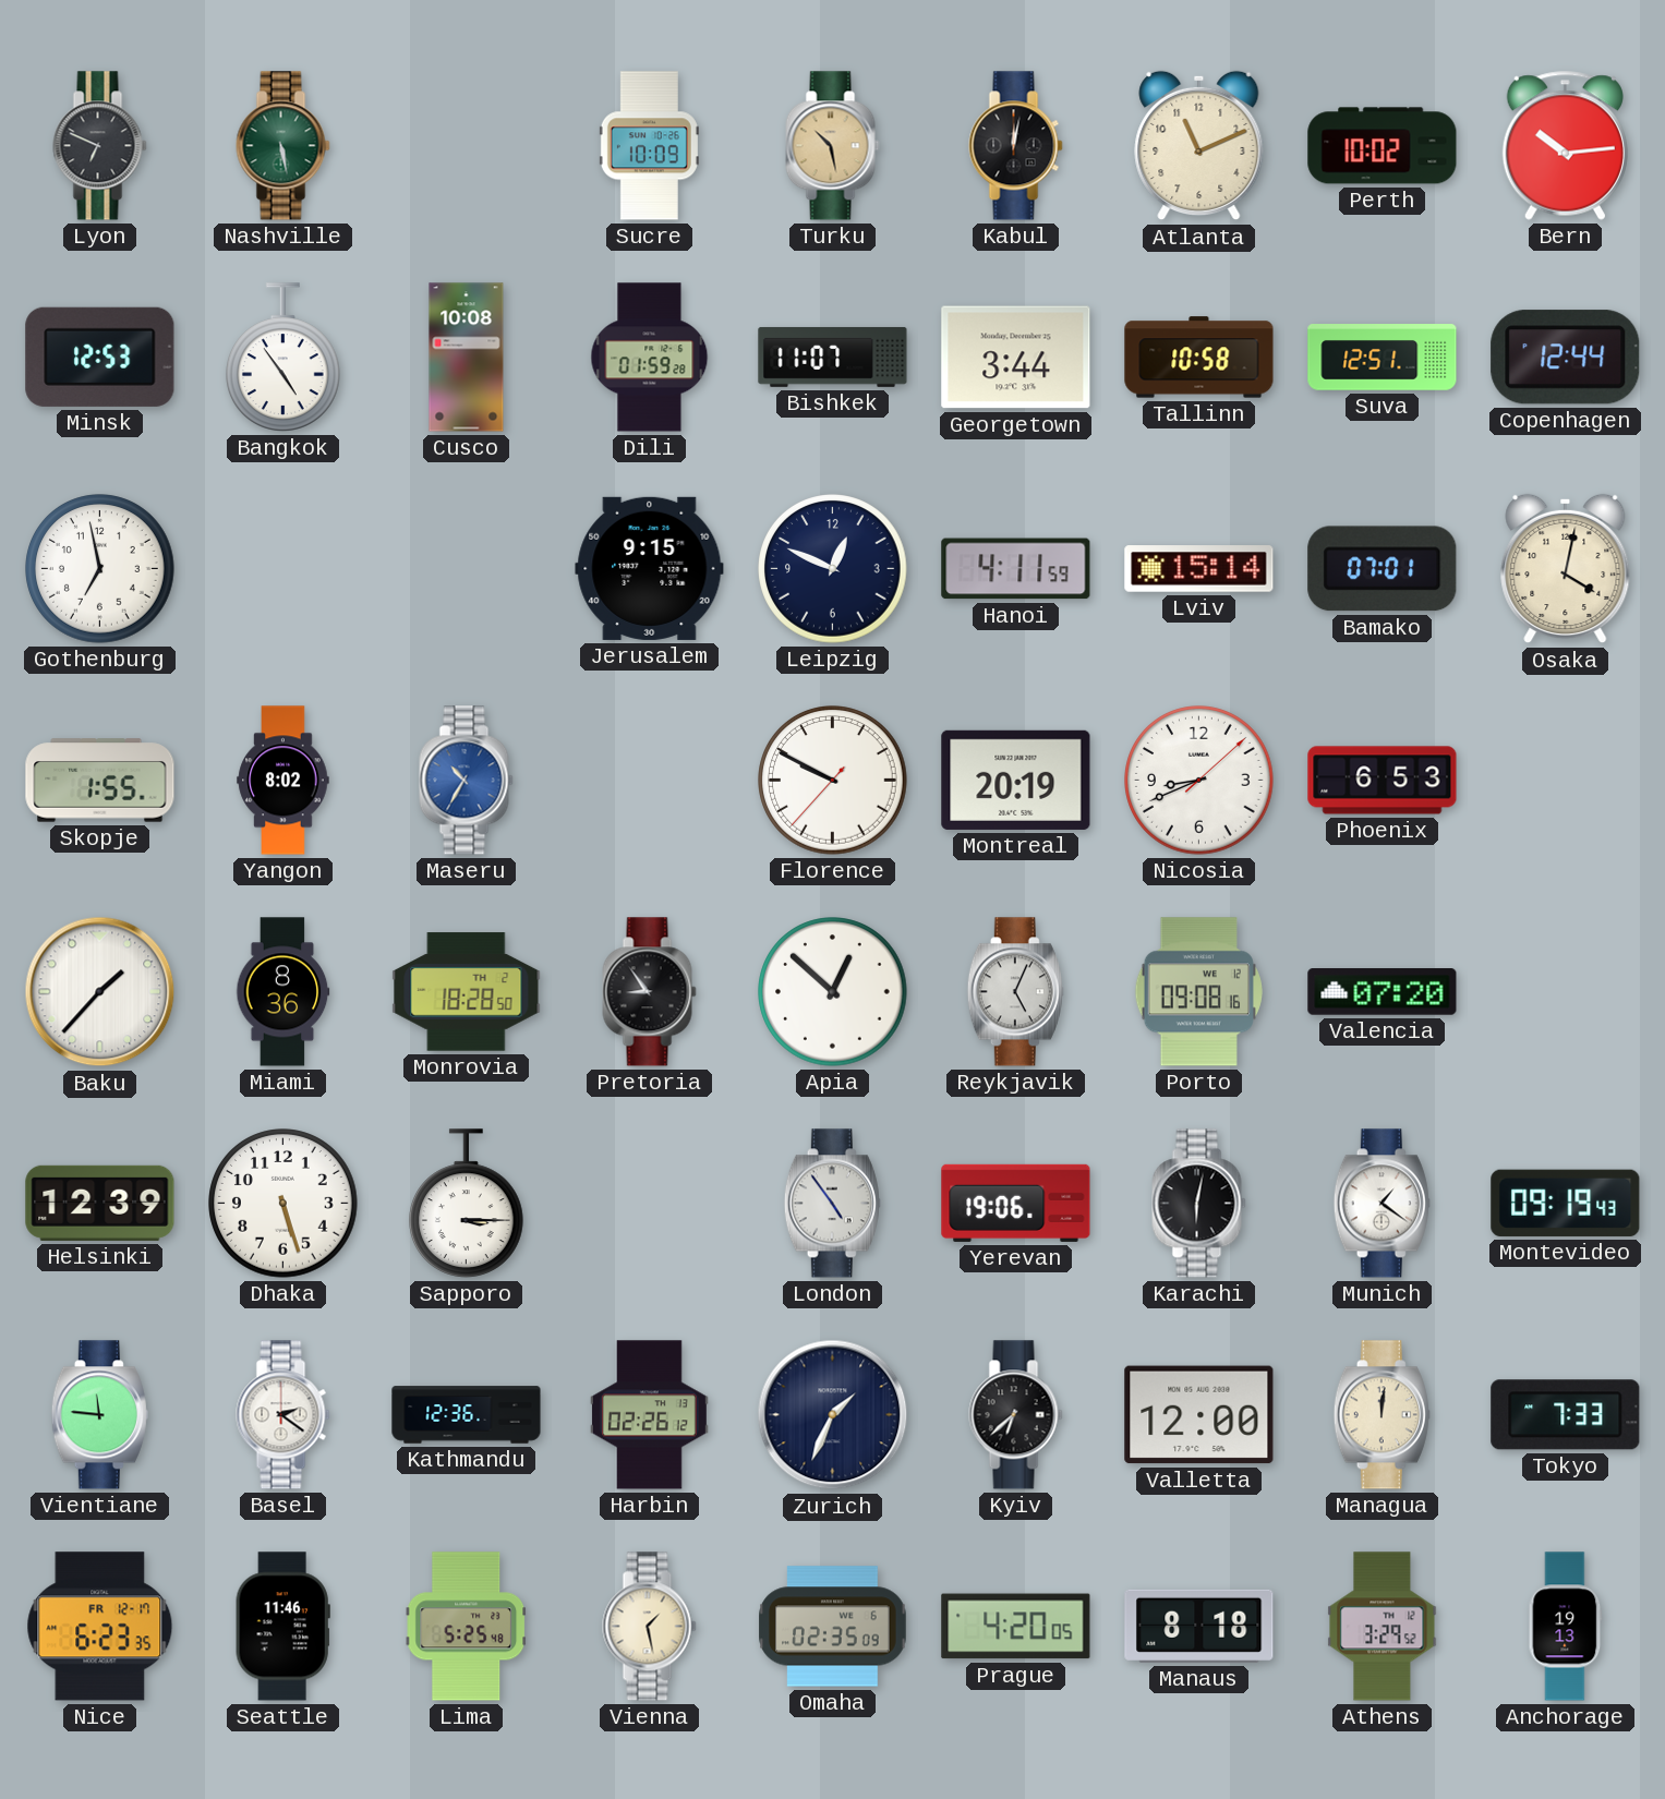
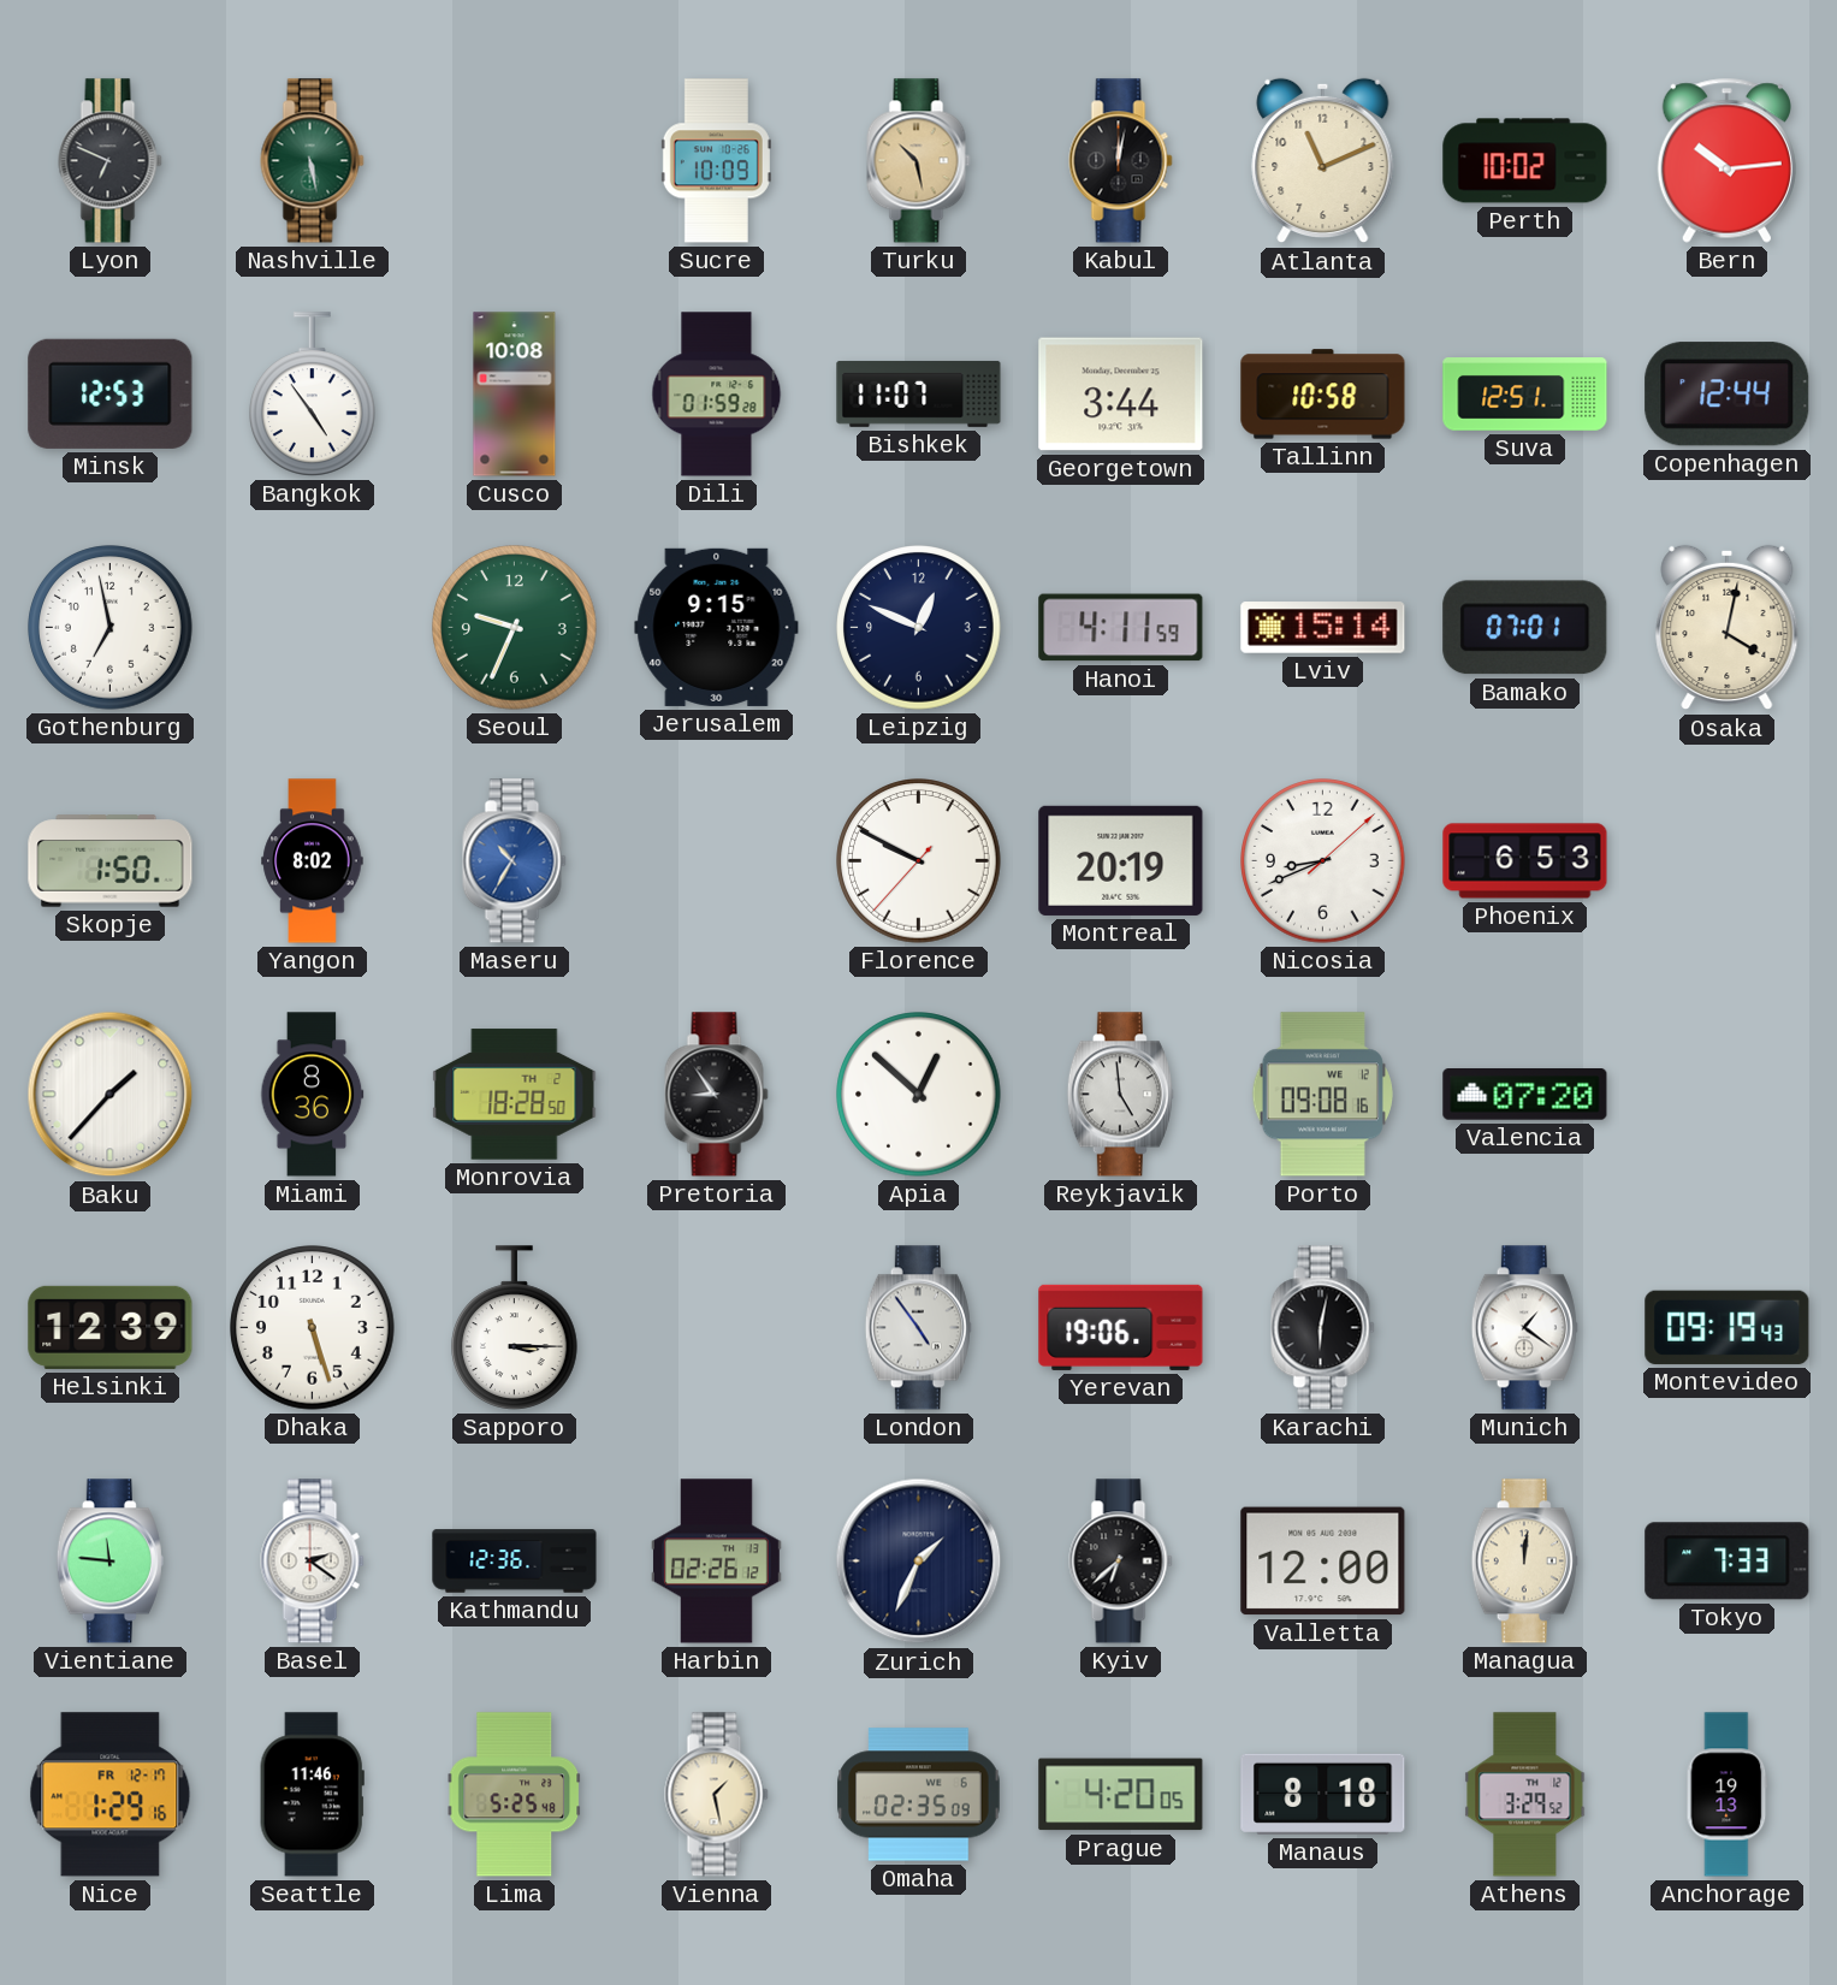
Seoul: none -> 9:34 (515, 628)
Skopje: 1:55 -> 1:50 (111, 861)
Reykjavik: 5:04 -> 4:59 (1120, 1095)
Nice: 6:23 -> 1:29 (111, 1795)
